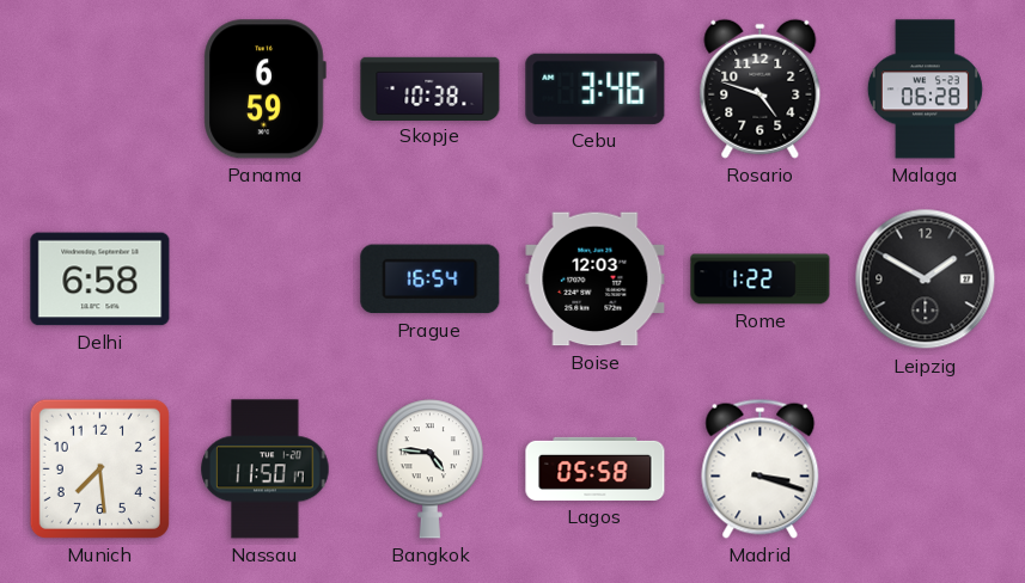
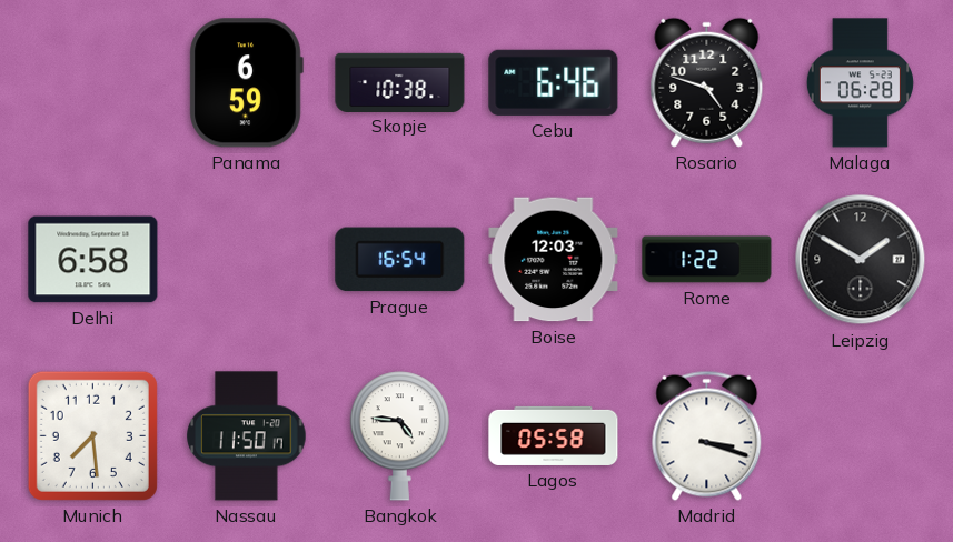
Cebu: 3:46 -> 6:46 (554, 82)
